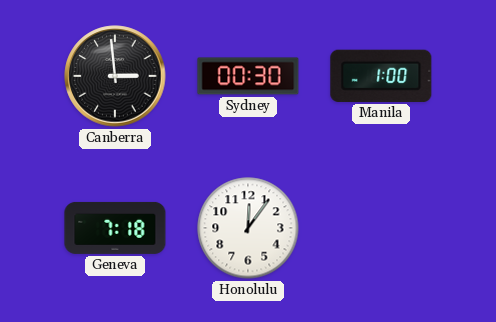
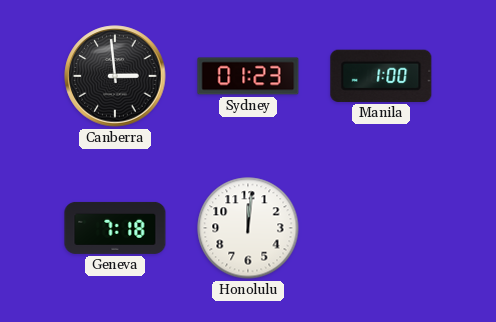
Sydney: 00:30 -> 01:23 (248, 76)
Honolulu: 12:06 -> 12:01 (248, 228)
